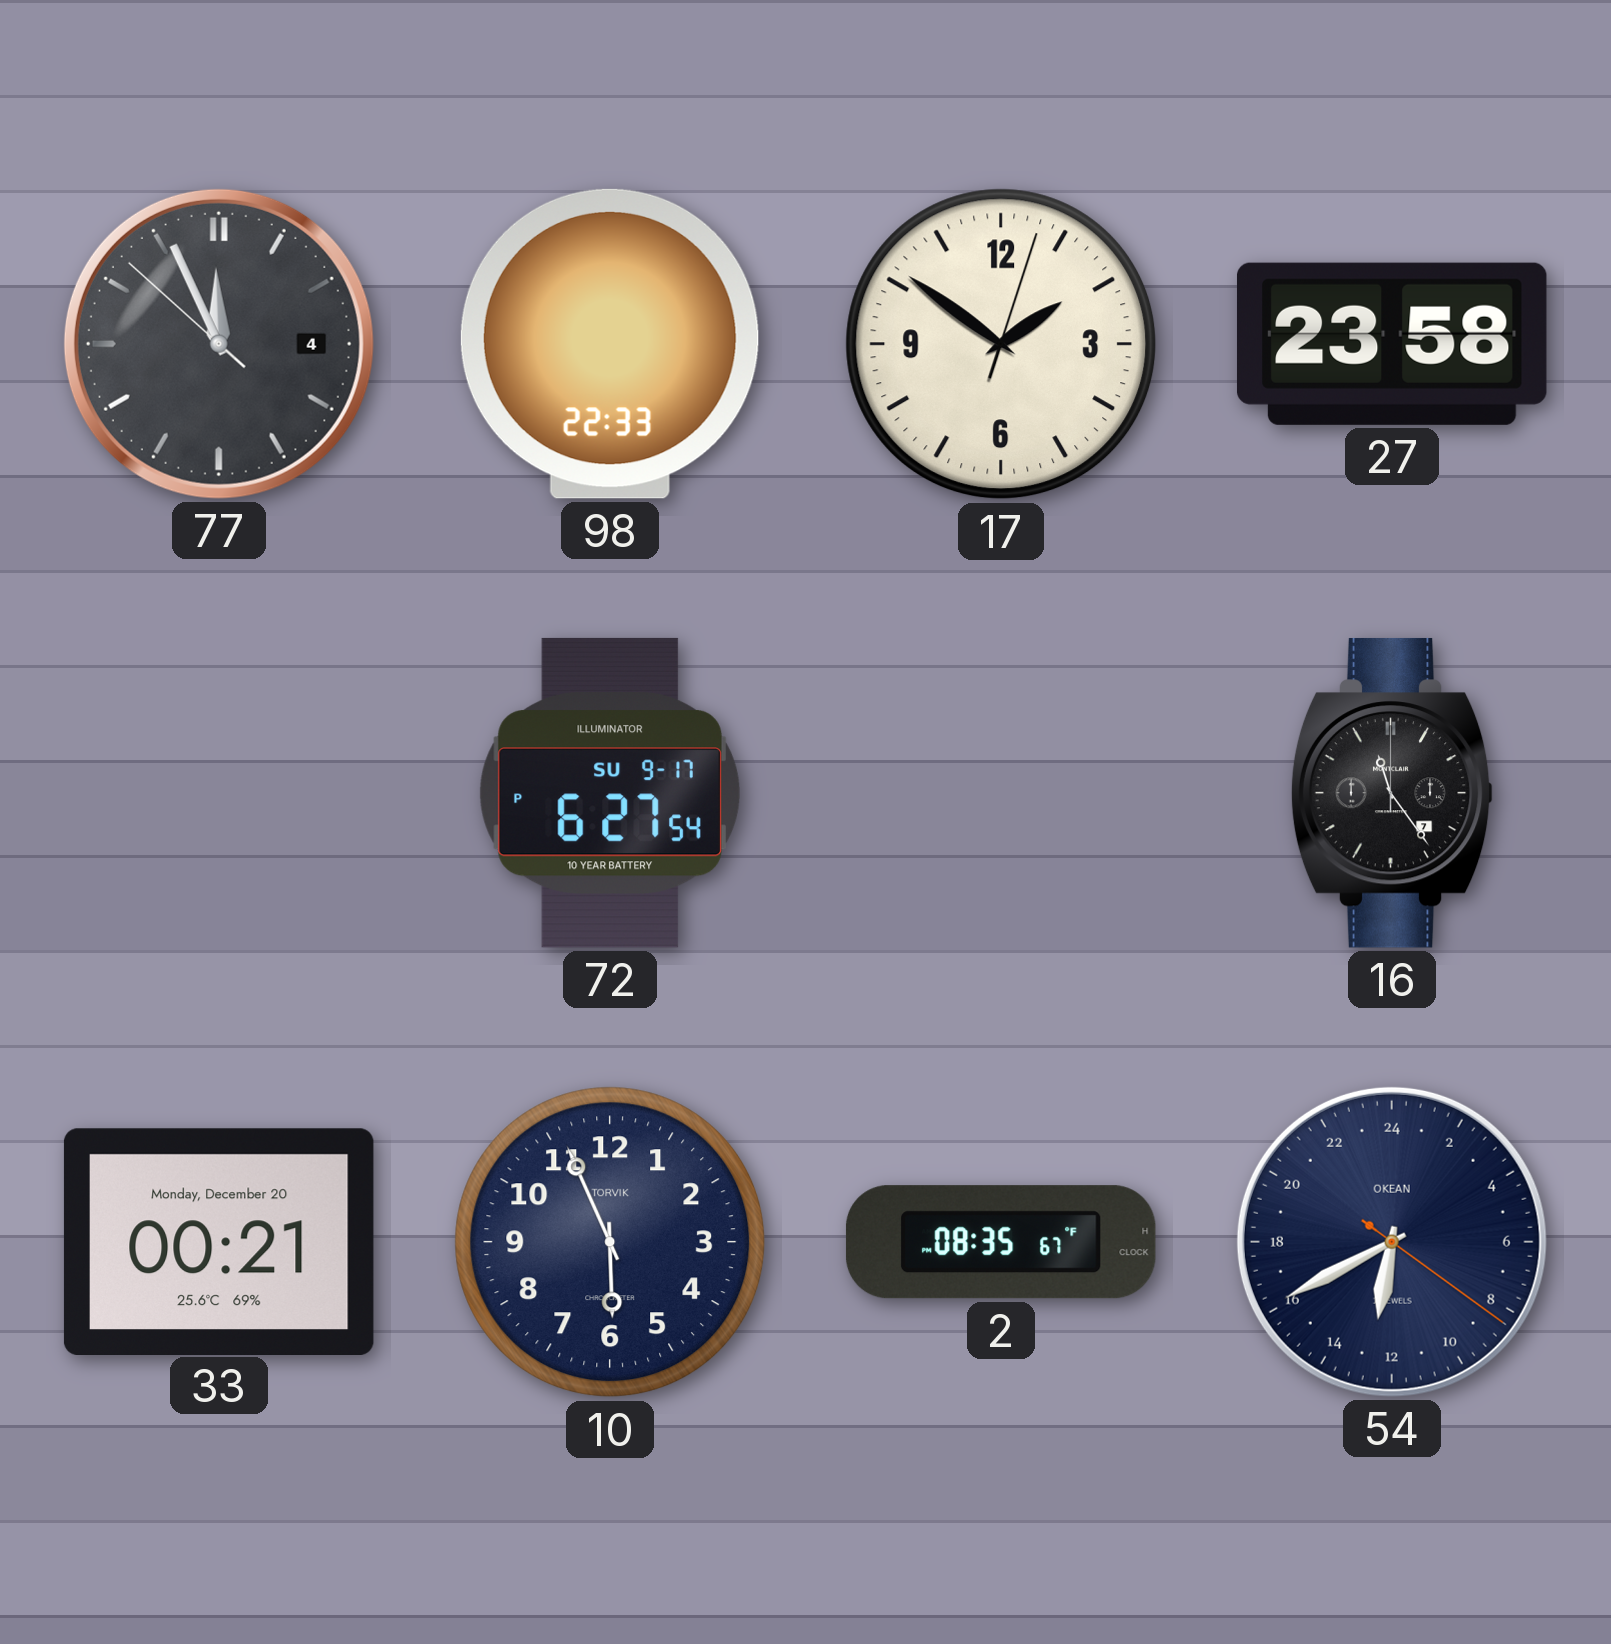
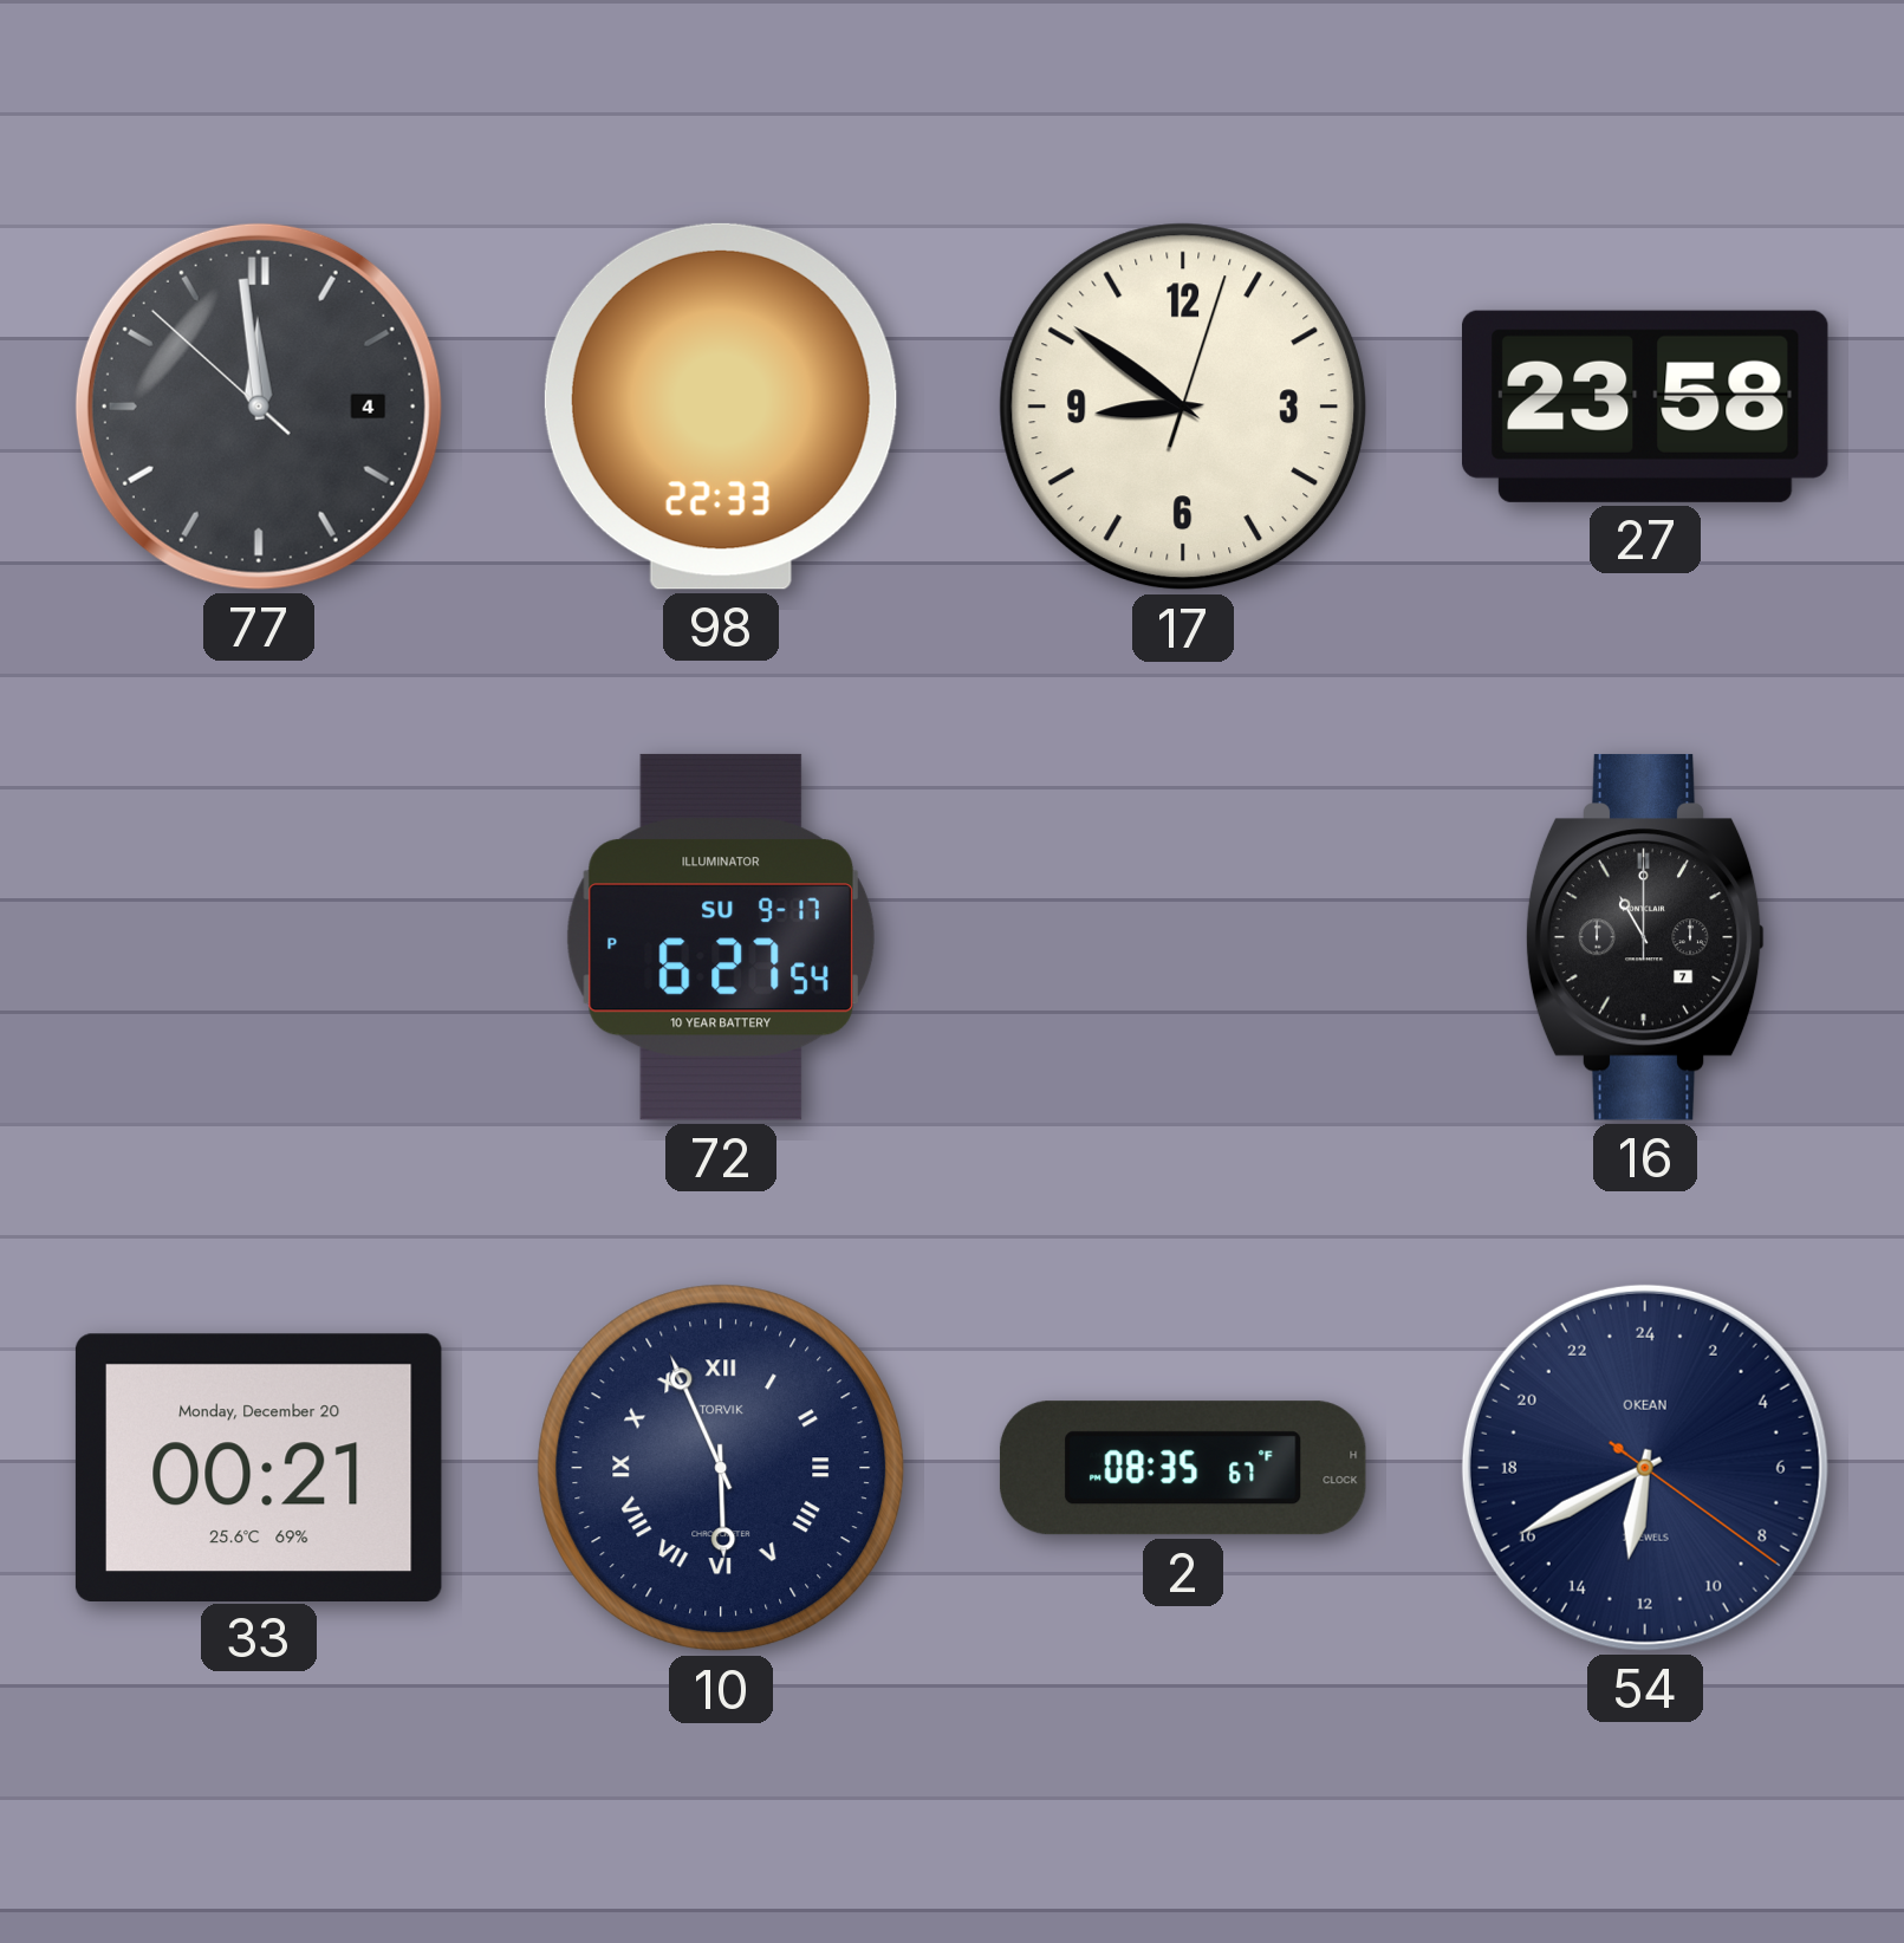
77: 11:55 -> 11:58 (259, 407)
17: 1:51 -> 8:51 (1183, 407)
16: 11:24 -> 11:00 (1645, 937)
10 numerals: Arabic -> Roman (721, 1468)
